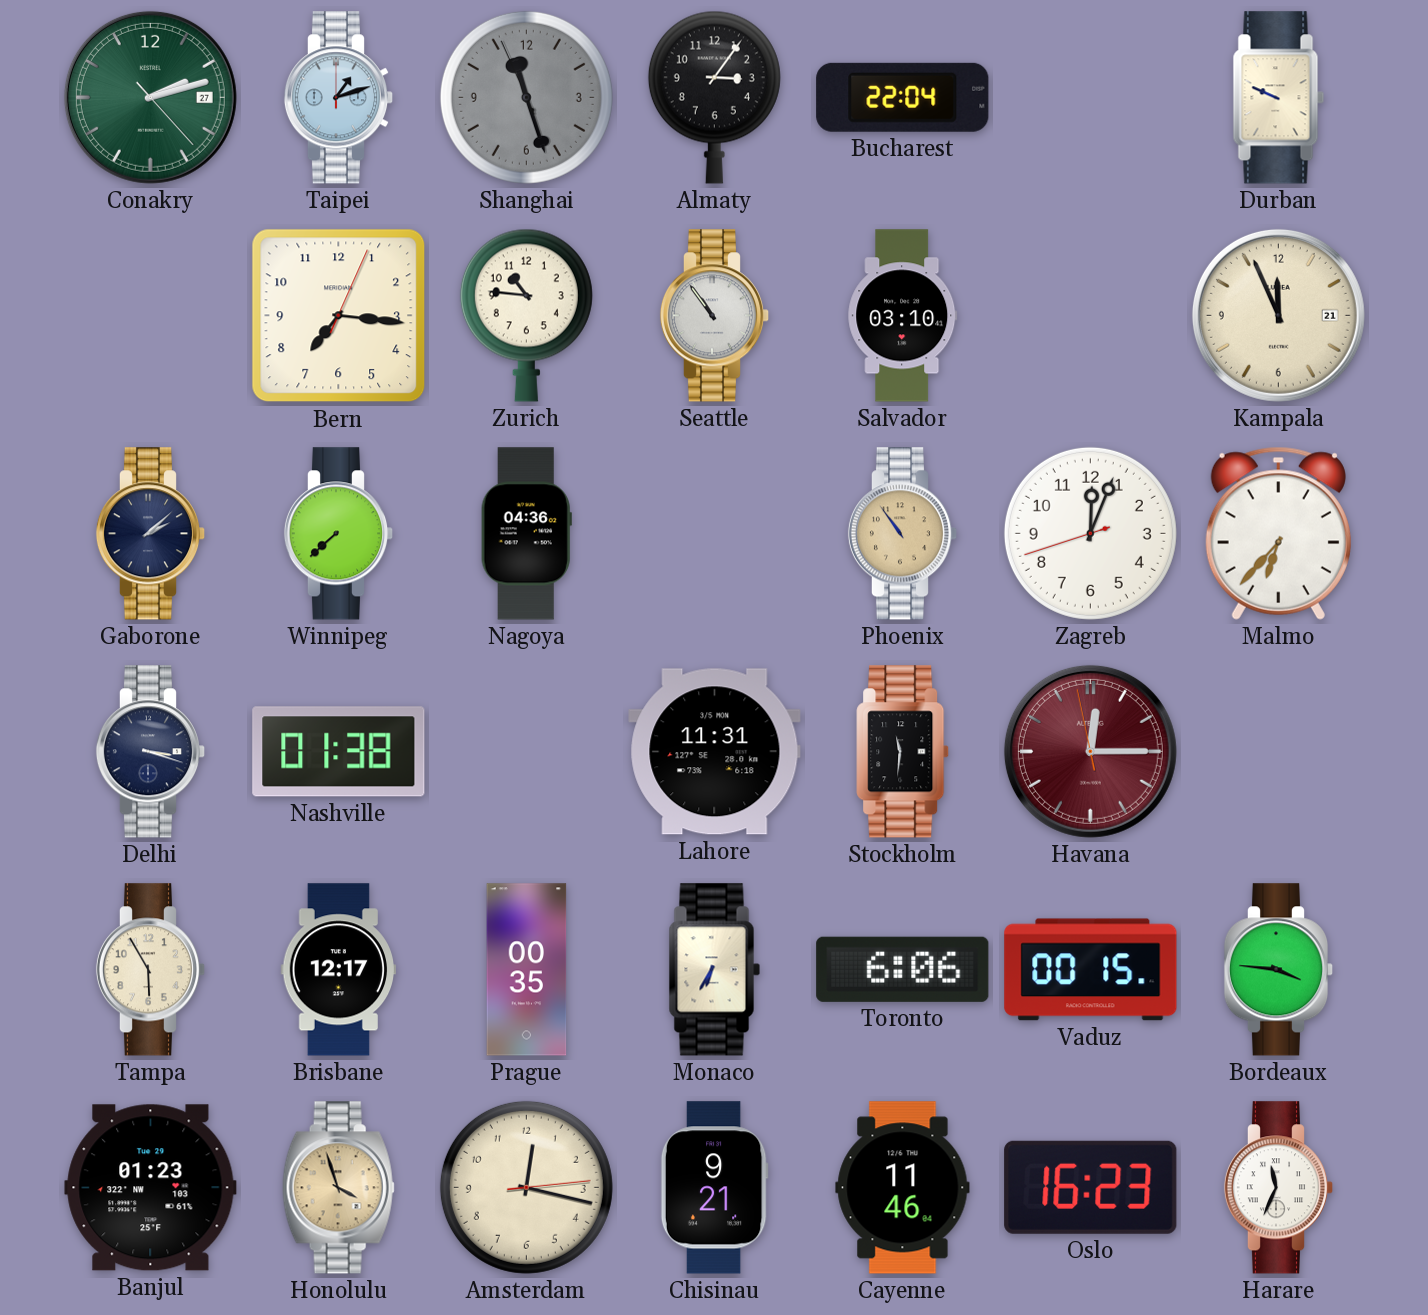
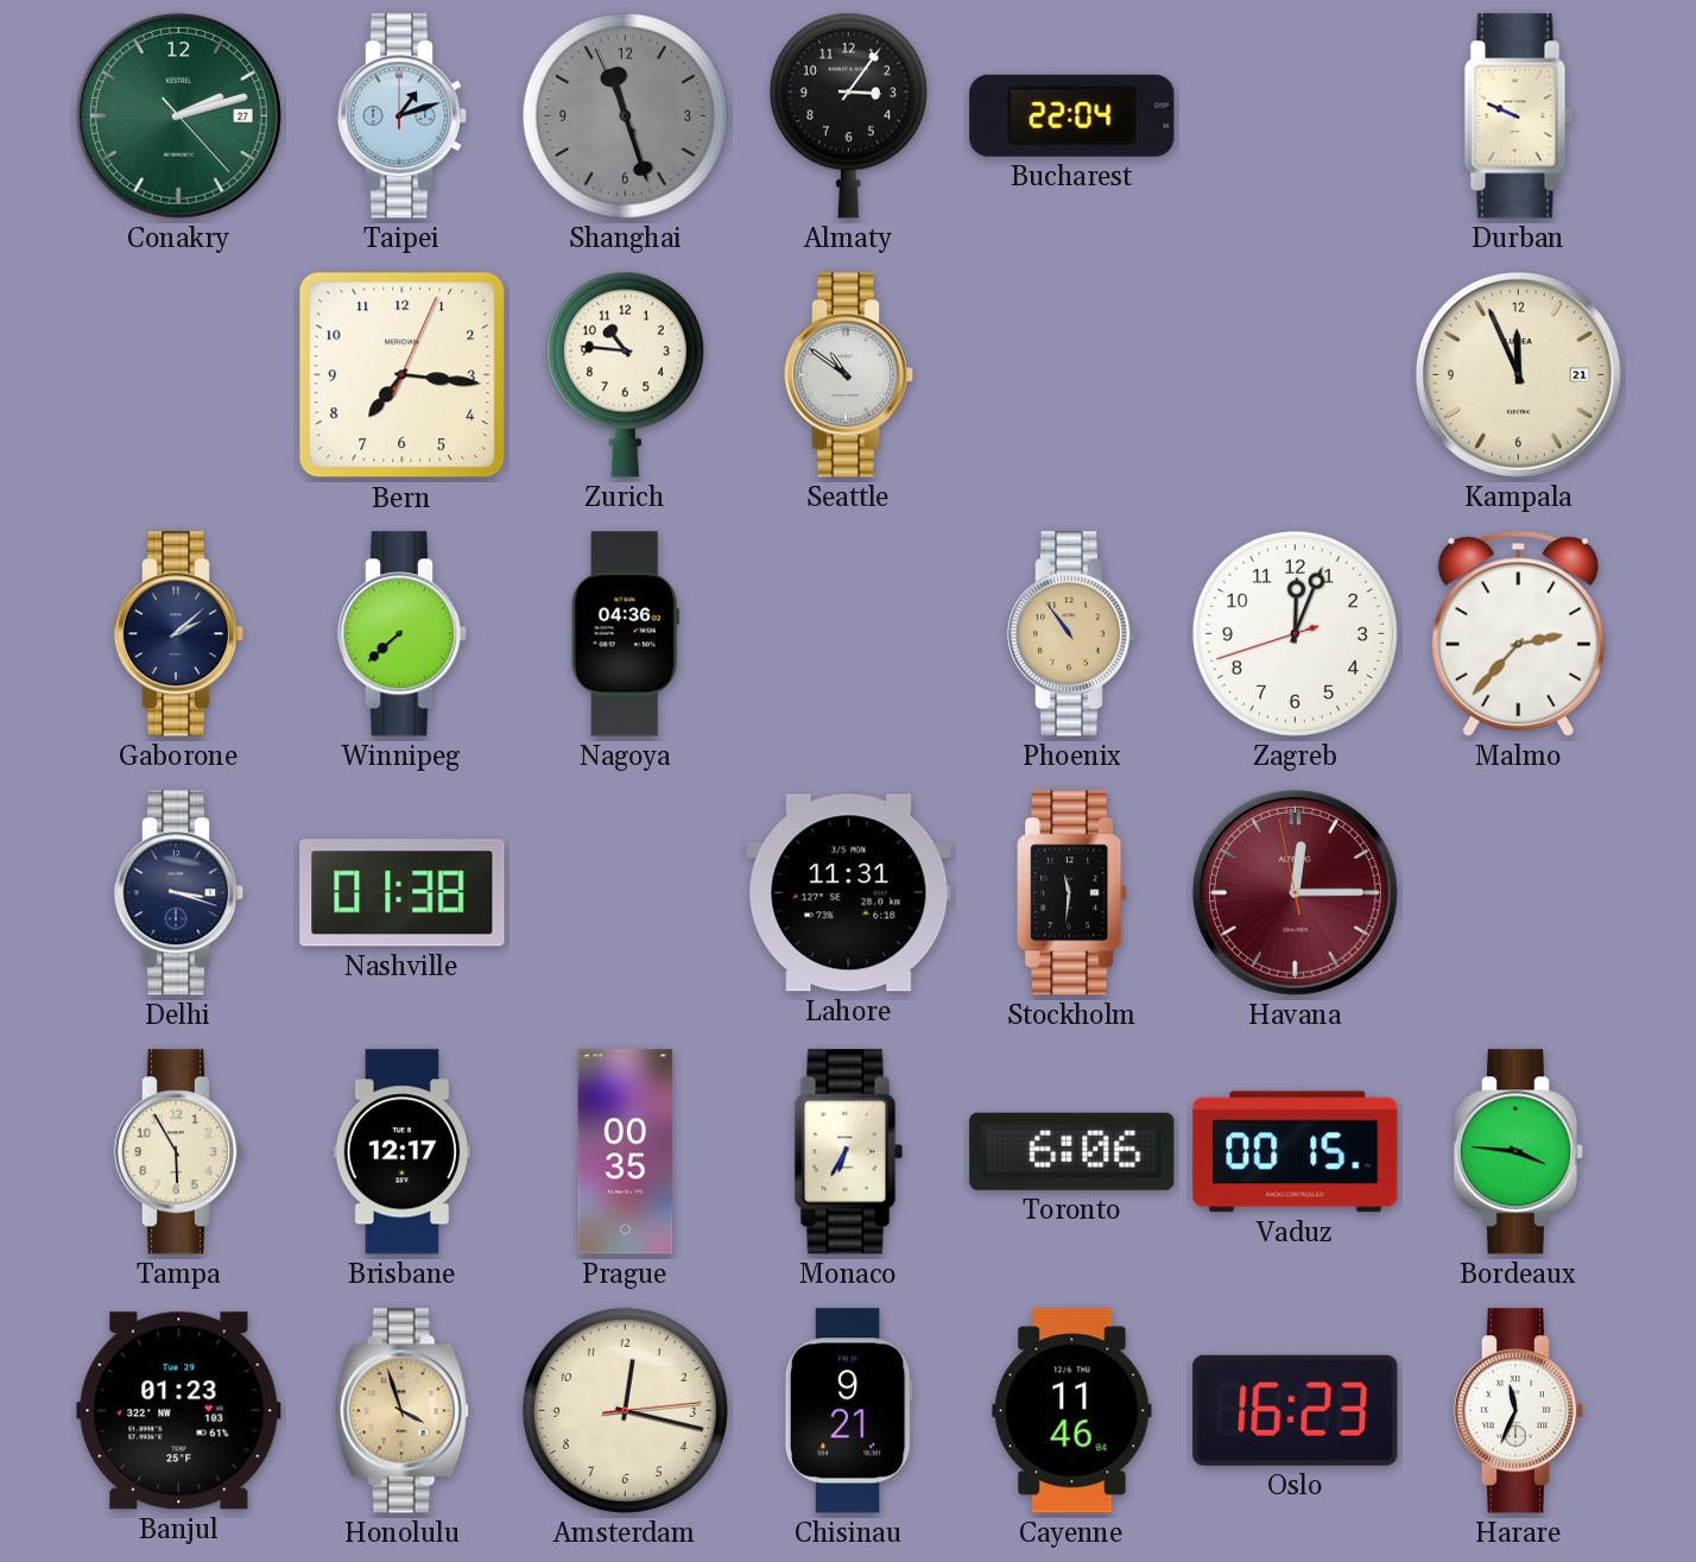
Seattle: 10:54 -> 10:51 (849, 375)
Salvador: 03:10 -> none (903, 316)
Malmo: 6:37 -> 2:37 (1518, 633)
